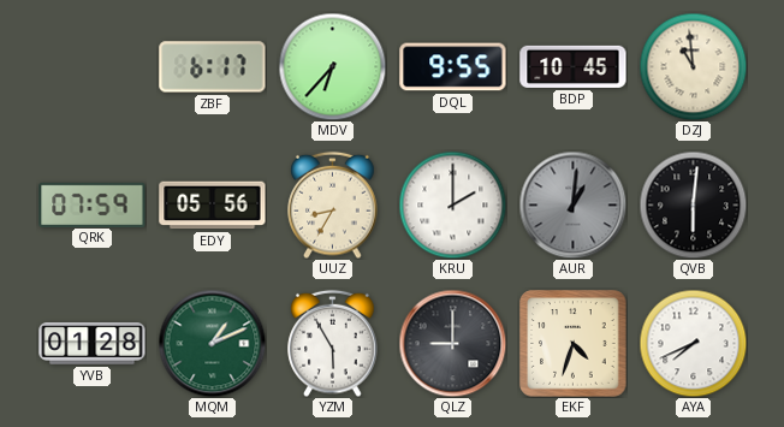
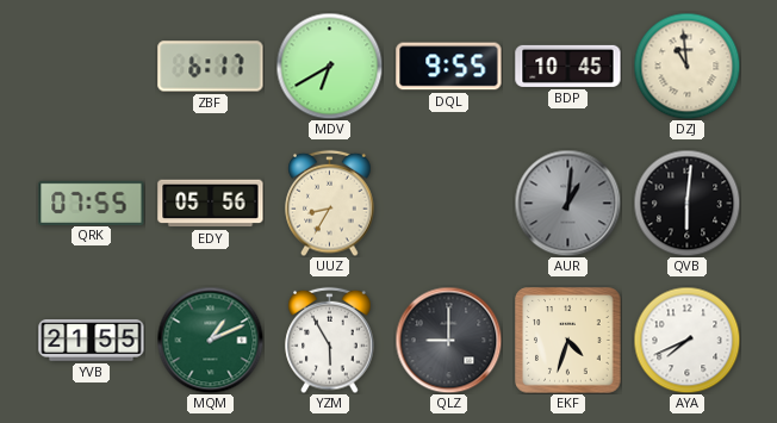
MDV: 6:37 -> 6:40 (329, 66)
QRK: 07:59 -> 07:55 (92, 203)
KRU: 2:00 -> none (452, 204)
YVB: 01:28 -> 21:55 (92, 341)
